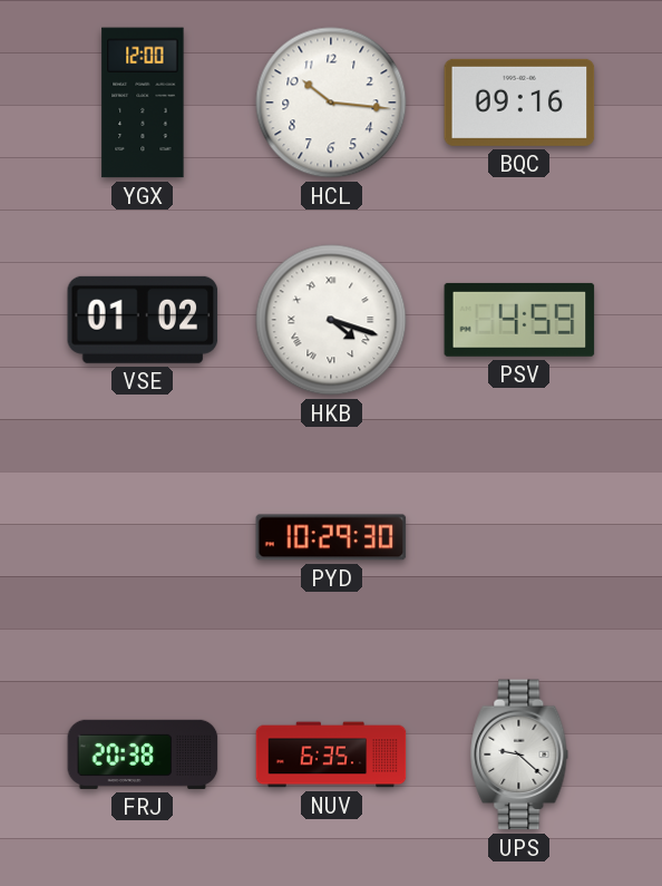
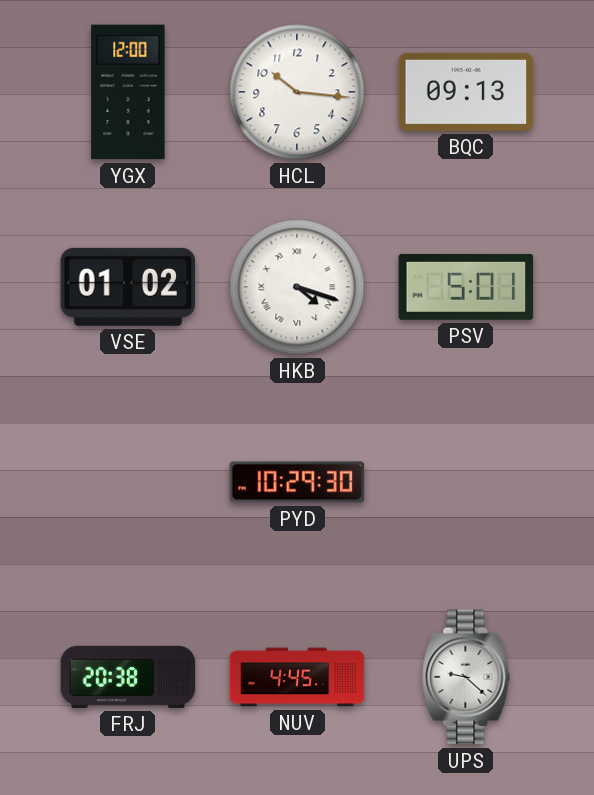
BQC: 09:16 -> 09:13 (466, 92)
PSV: 4:59 -> 5:01 (466, 287)
NUV: 6:35 -> 4:45 (297, 677)
